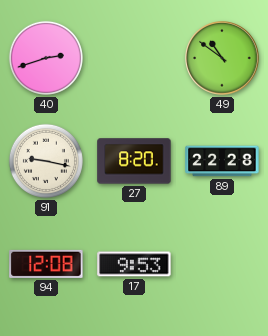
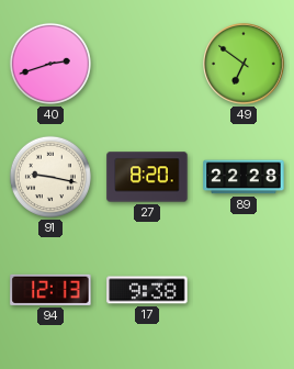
49: 10:51 -> 6:51 (244, 64)
94: 12:08 -> 12:13 (50, 290)
17: 9:53 -> 9:38 (147, 290)
